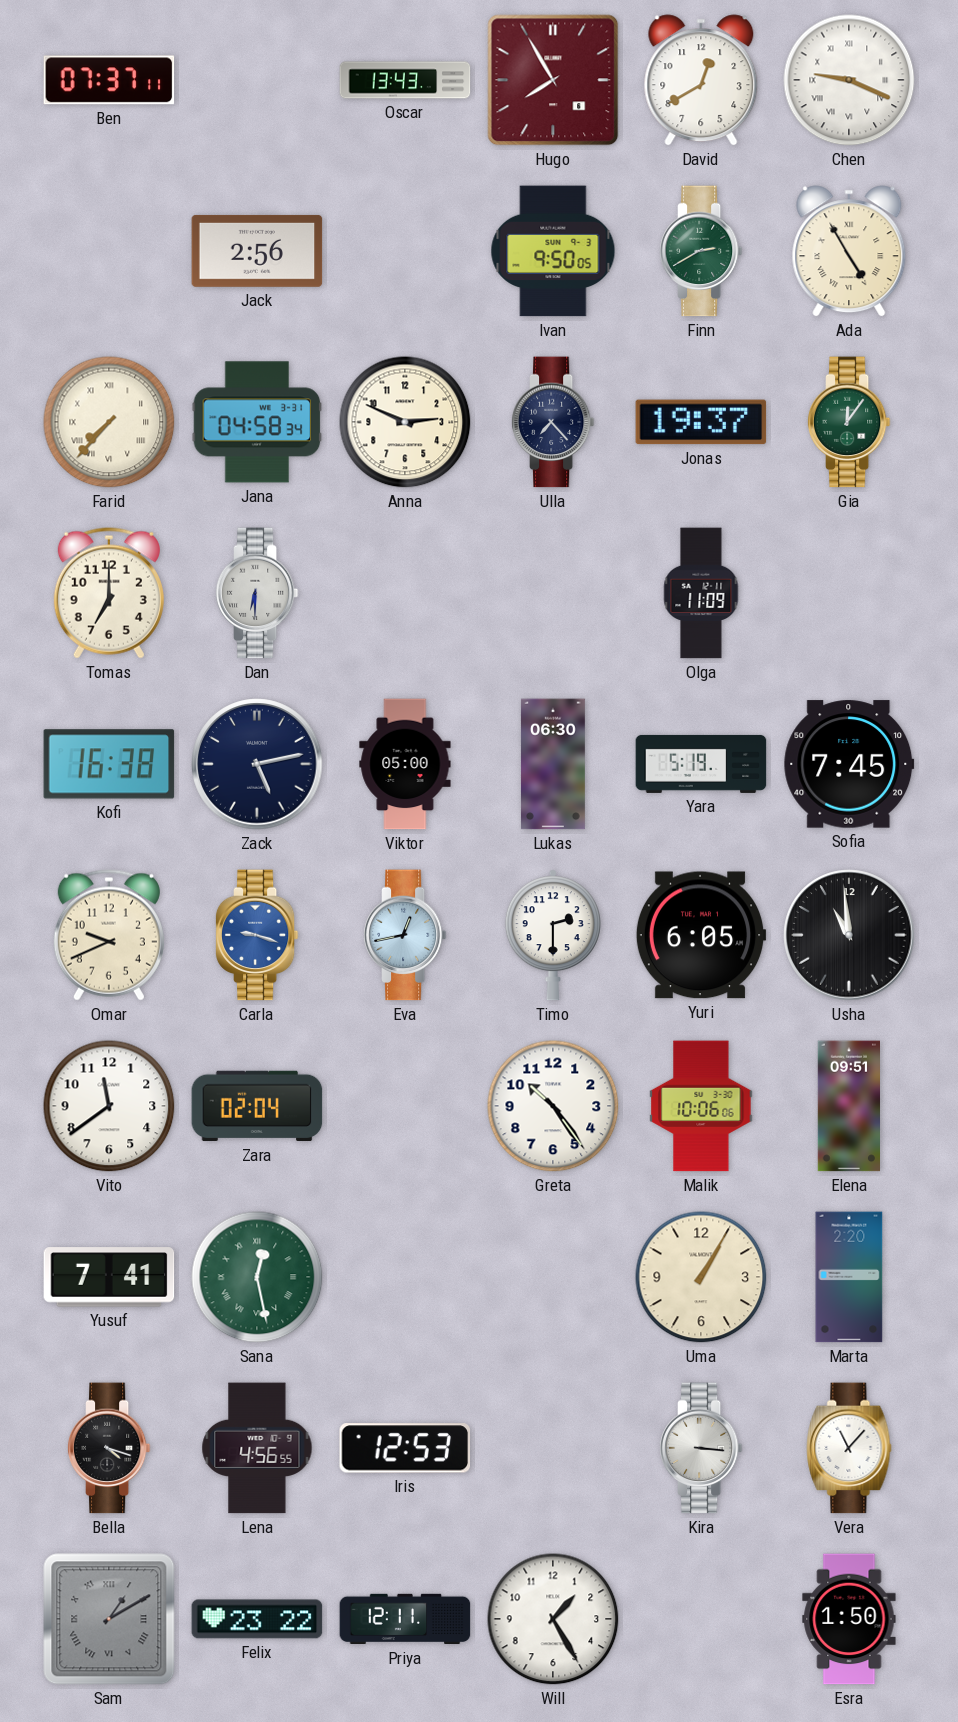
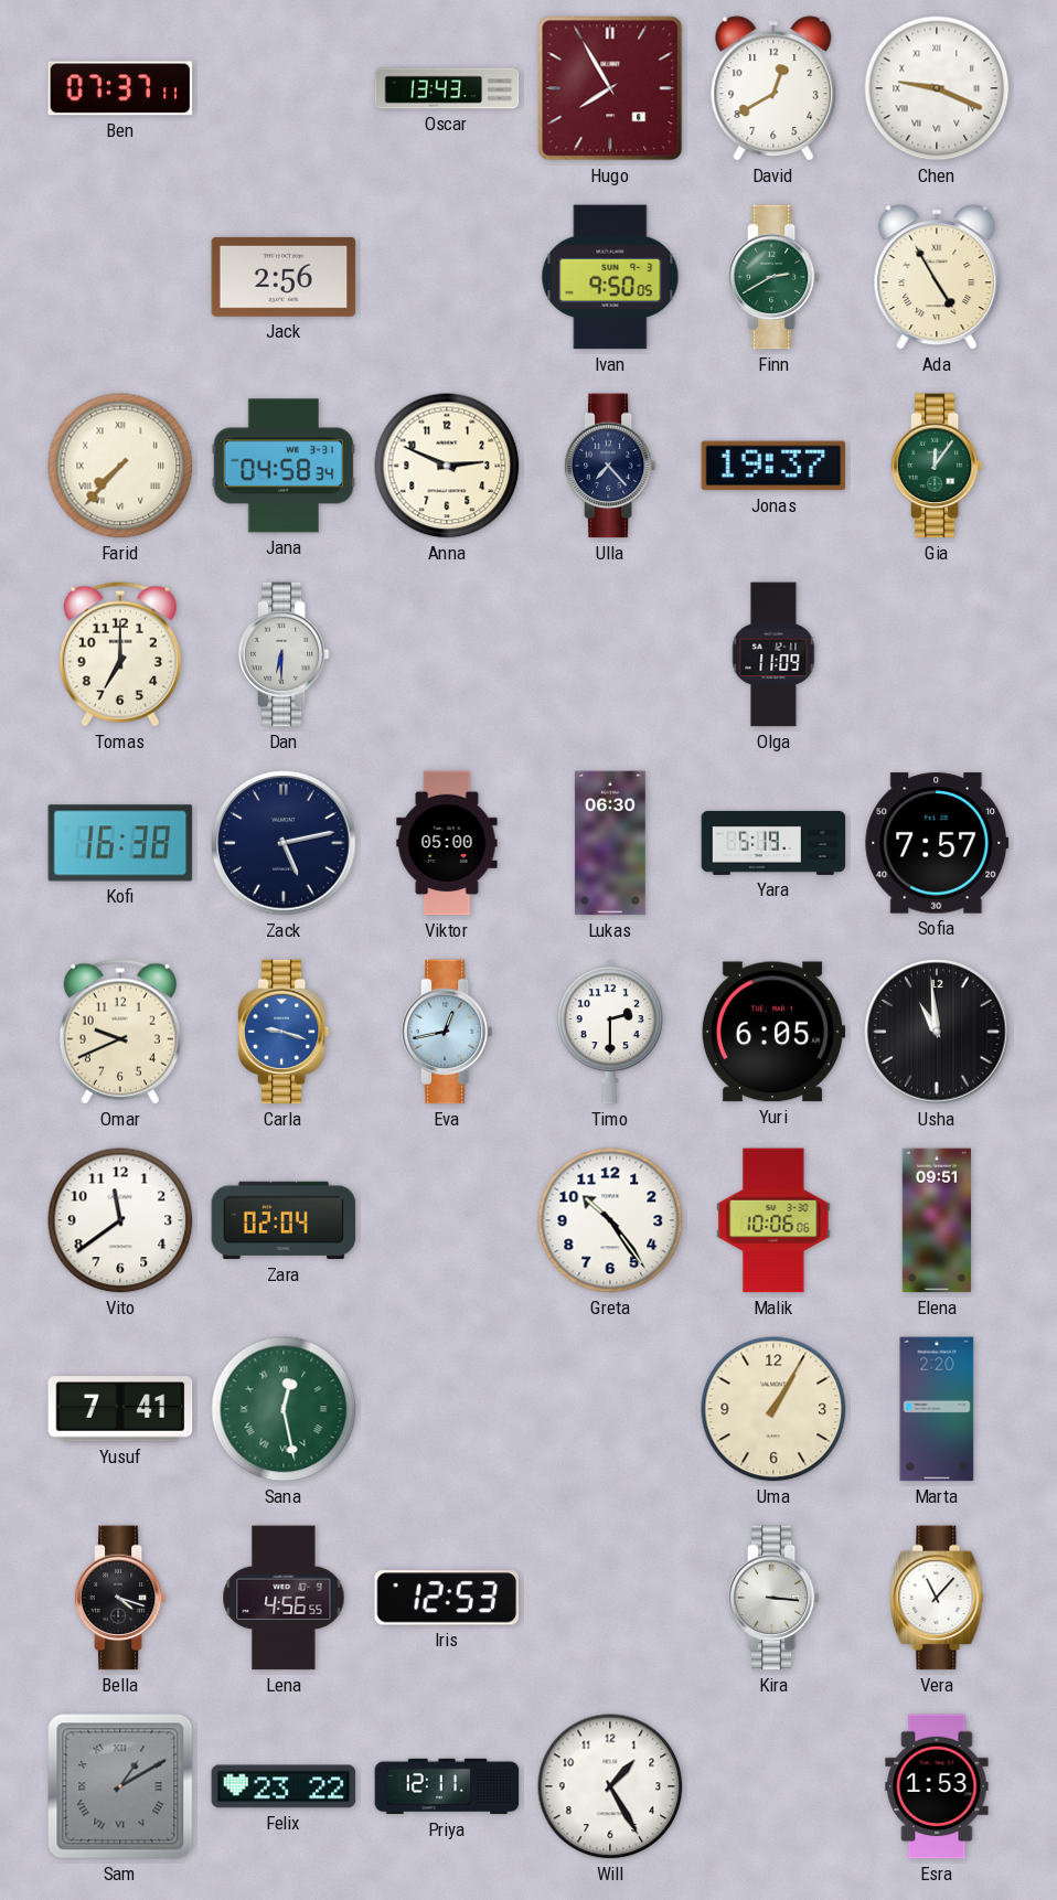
Sofia: 7:45 -> 7:57 (937, 843)
Esra: 1:50 -> 1:53 (937, 1786)
